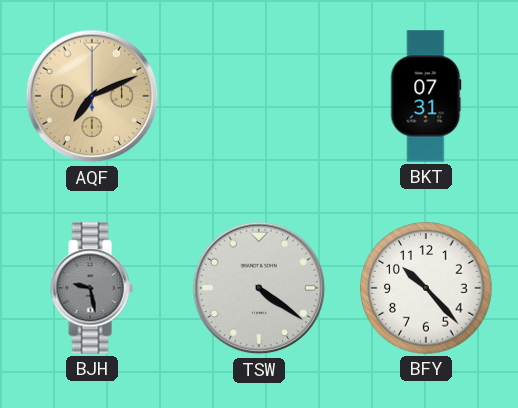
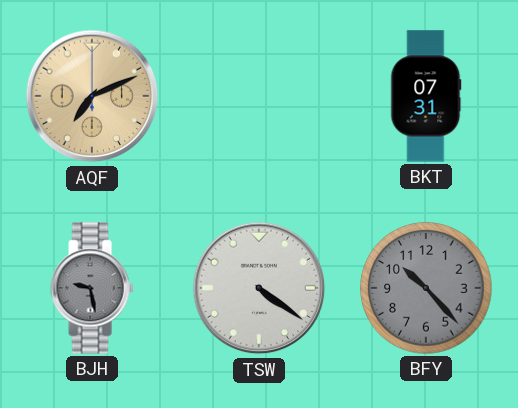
BFY dial: white -> grey (426, 288)
